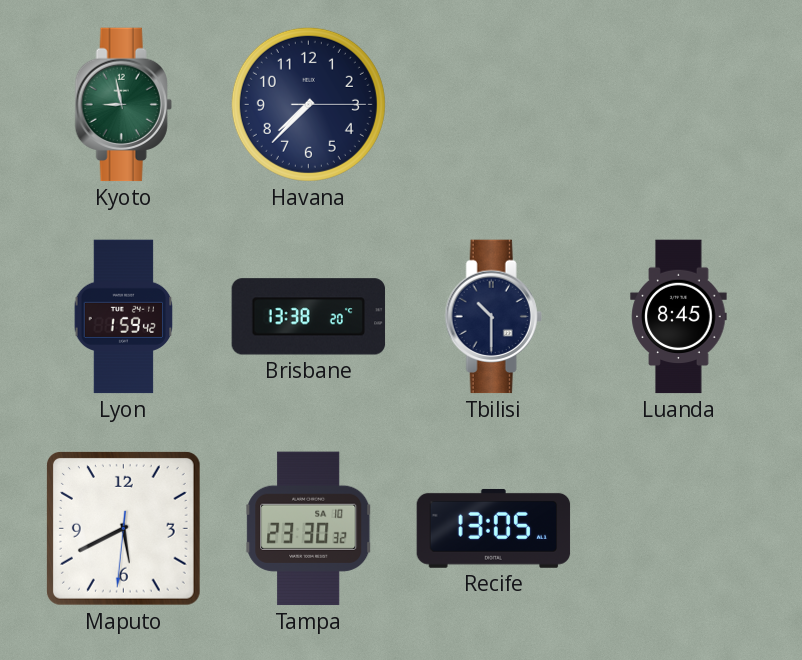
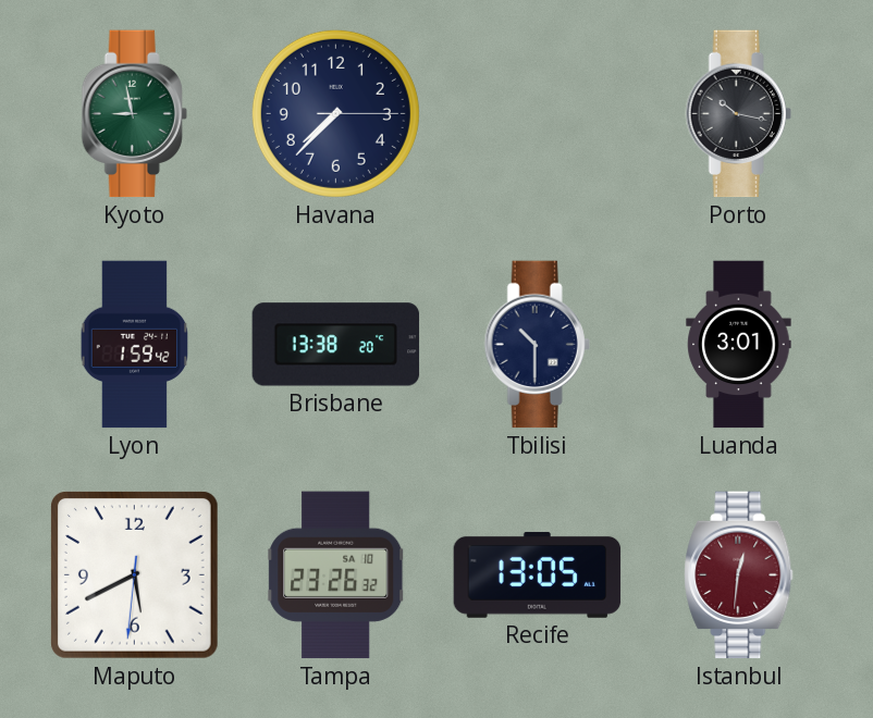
Porto: none -> 10:17 (738, 114)
Luanda: 8:45 -> 3:01 (739, 345)
Tampa: 23:30 -> 23:26 (336, 575)
Istanbul: none -> 12:31 (739, 575)
